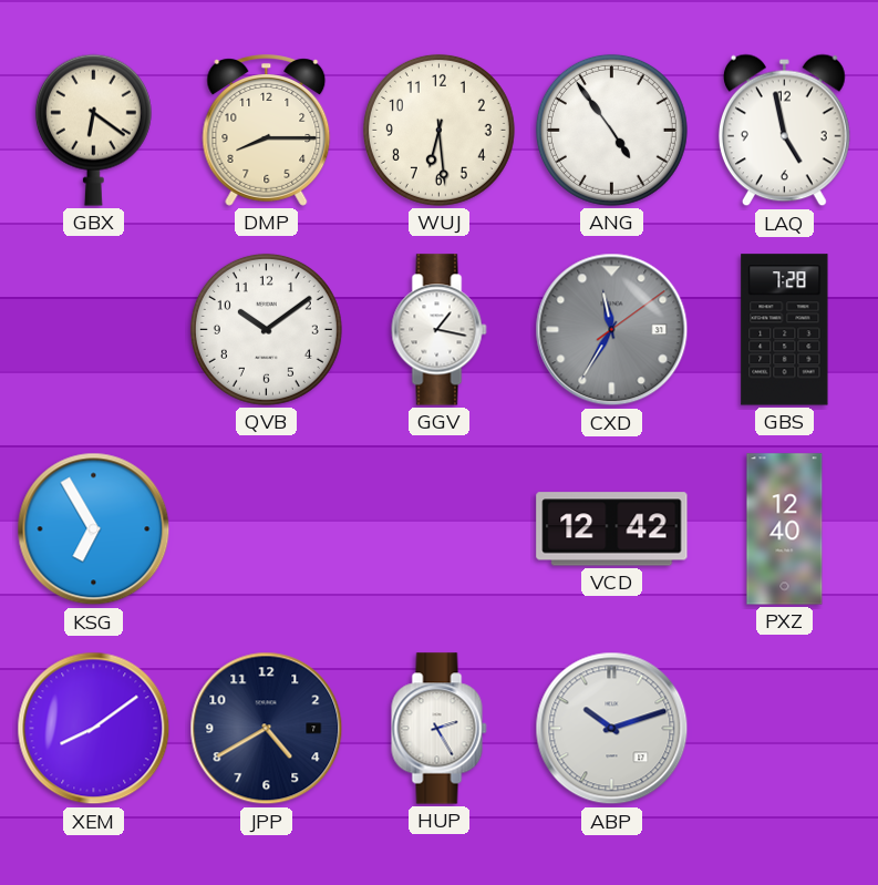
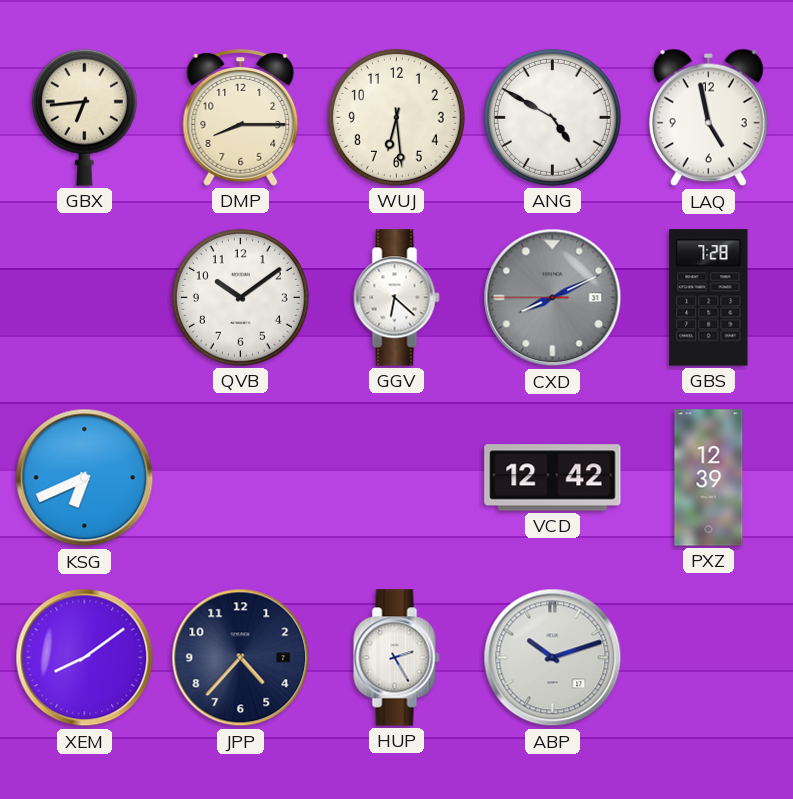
GBX: 6:21 -> 6:44 (84, 117)
ANG: 4:54 -> 4:50 (552, 117)
GGV: 1:17 -> 6:22 (397, 298)
CXD: 11:35 -> 8:10 (553, 298)
KSG: 6:55 -> 6:41 (85, 478)
PXZ: 12:40 -> 12:39 (709, 478)
JPP: 4:40 -> 4:37 (241, 658)
